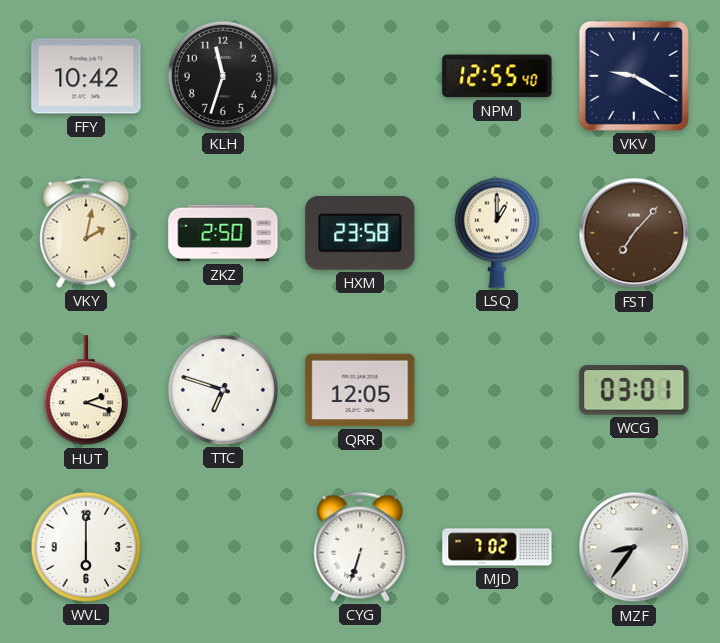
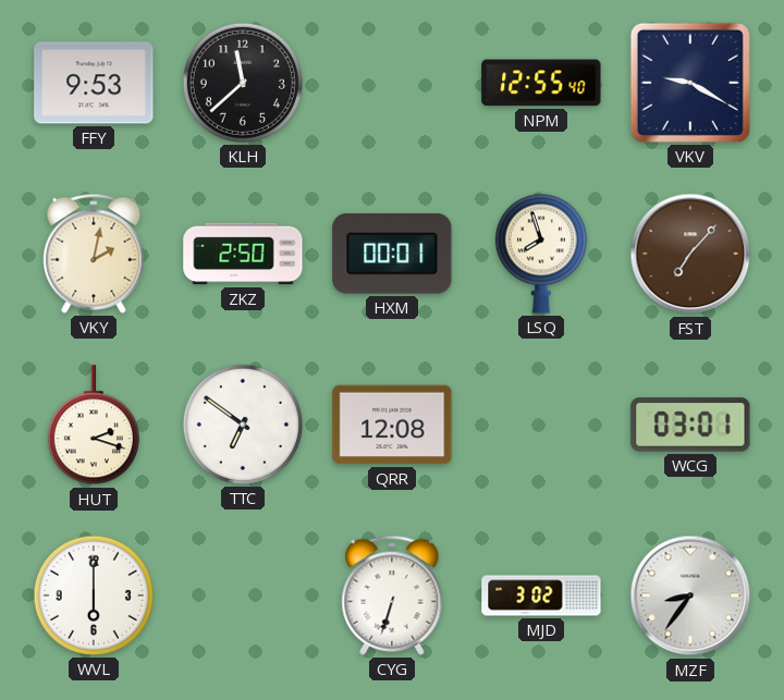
FFY: 10:42 -> 9:53 (94, 83)
KLH: 11:33 -> 11:38 (243, 83)
HXM: 23:58 -> 00:01 (392, 254)
LSQ: 1:00 -> 7:57 (541, 254)
TTC: 6:48 -> 6:51 (243, 425)
QRR: 12:05 -> 12:08 (392, 425)
MJD: 7:02 -> 3:02 (541, 595)
